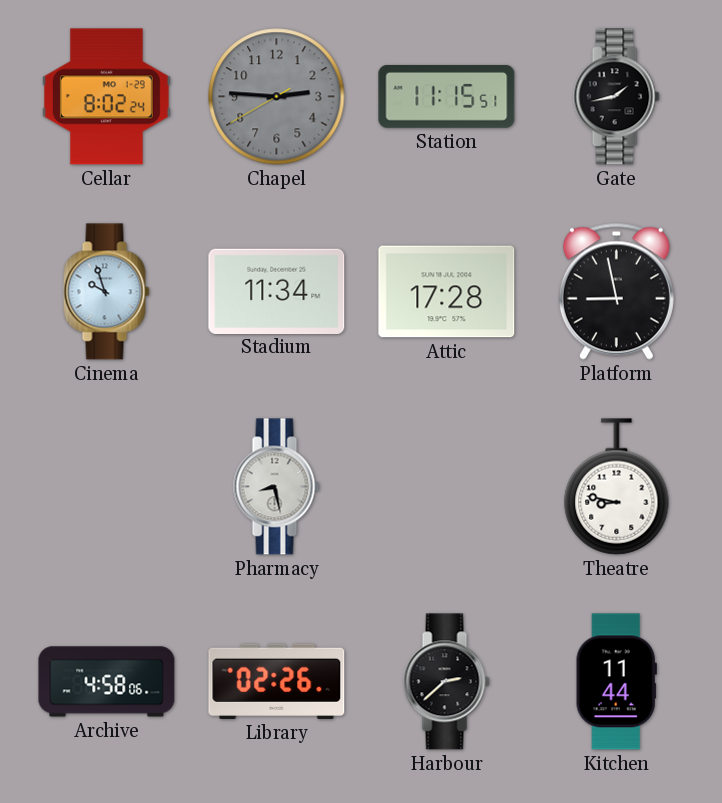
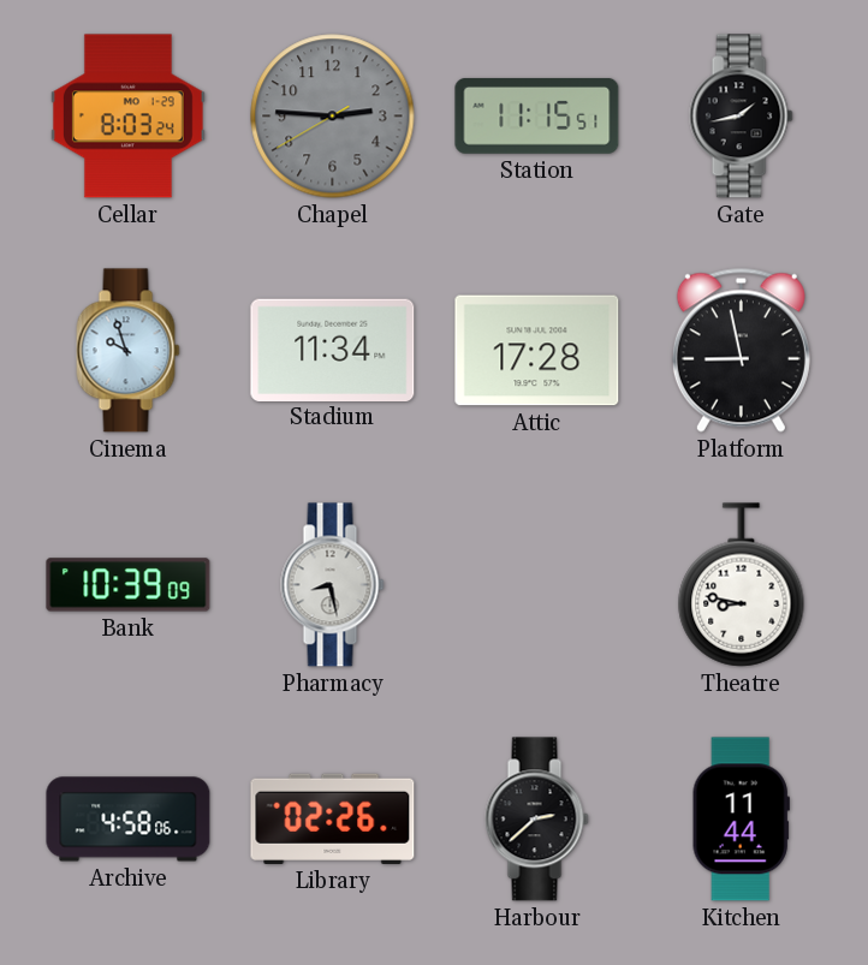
Cellar: 8:02 -> 8:03 (127, 117)
Bank: none -> 10:39 (129, 585)
